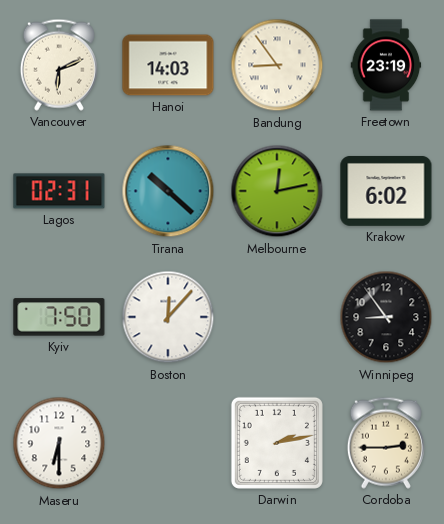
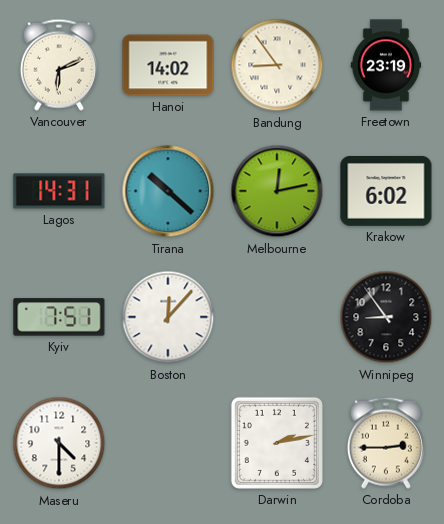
Hanoi: 14:03 -> 14:02 (168, 65)
Lagos: 02:31 -> 14:31 (59, 191)
Kyiv: 7:50 -> 7:51 (59, 317)
Maseru: 6:30 -> 4:30 (59, 443)
